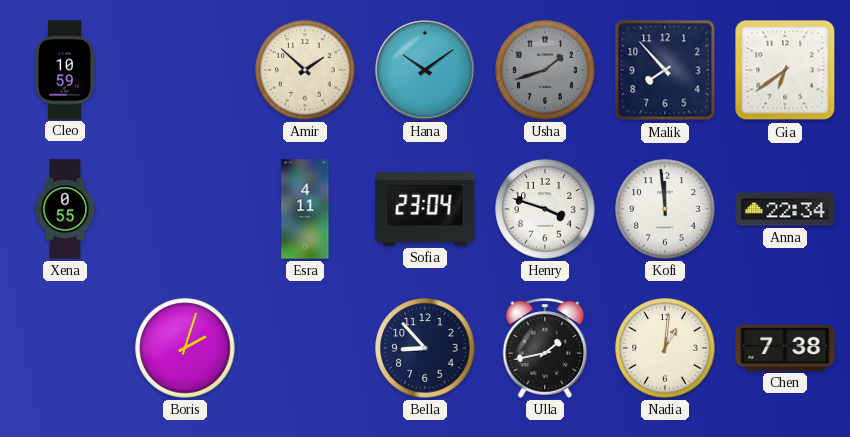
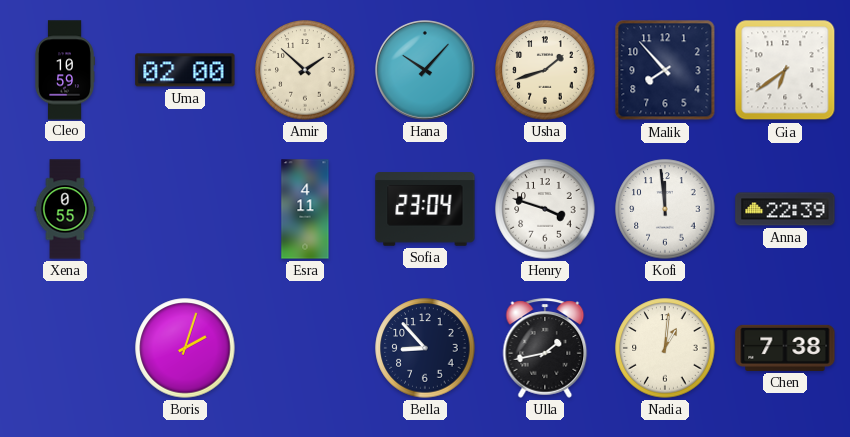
Uma: none -> 02:00 (185, 70)
Hana: 10:09 -> 10:07 (426, 71)
Usha dial: grey -> cream (545, 70)
Anna: 22:34 -> 22:39 (785, 209)
